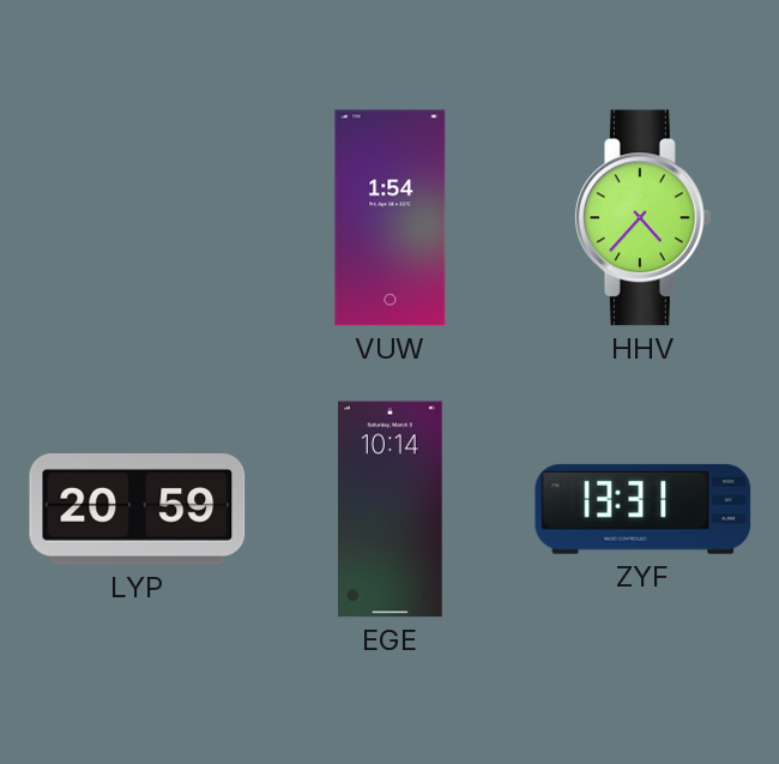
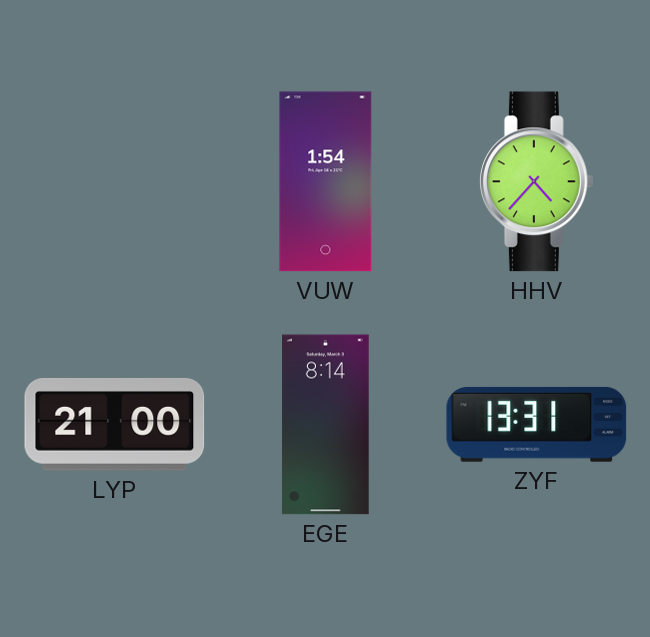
LYP: 20:59 -> 21:00 (115, 424)
EGE: 10:14 -> 8:14 (326, 425)
